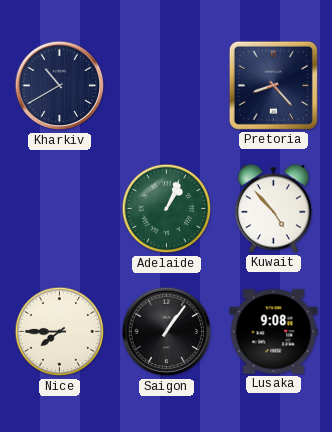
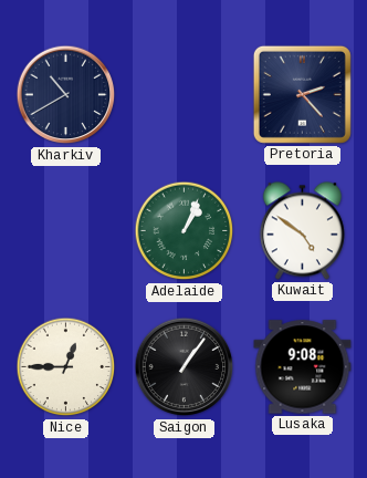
Pretoria: 8:23 -> 2:23 (302, 94)
Kuwait: 4:53 -> 4:51 (302, 231)
Nice: 7:45 -> 12:45 (66, 367)
